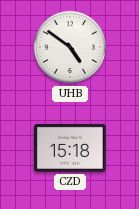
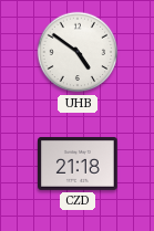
CZD: 15:18 -> 21:18 (79, 164)
